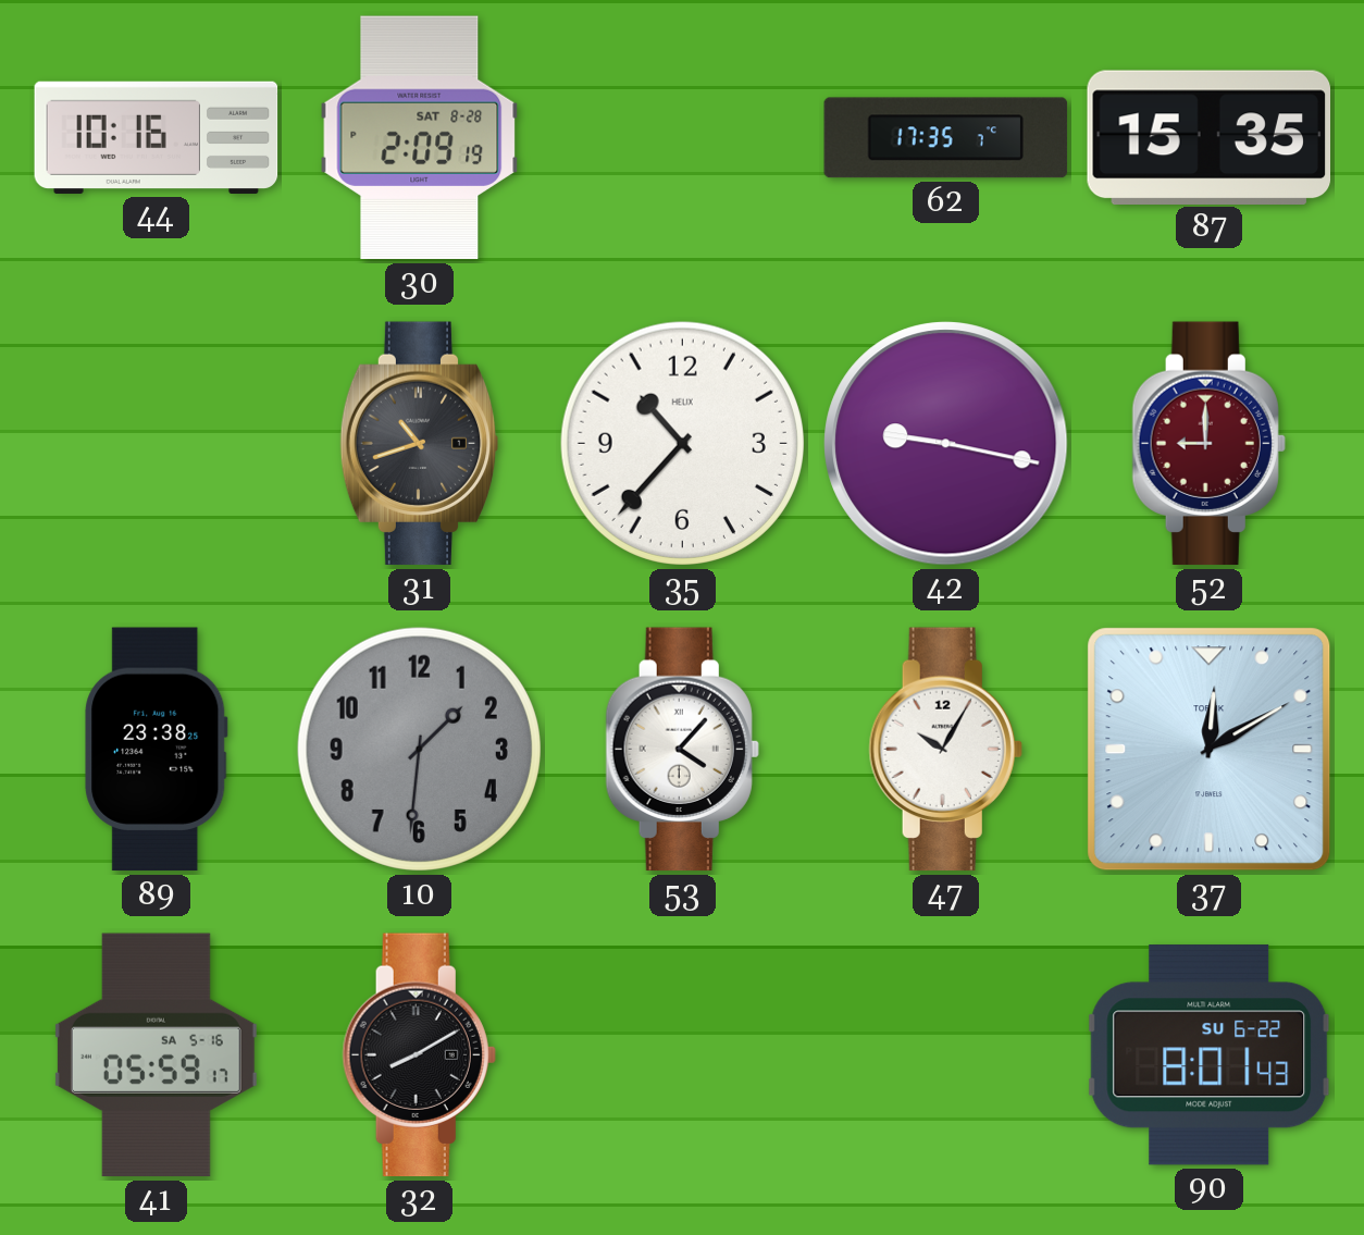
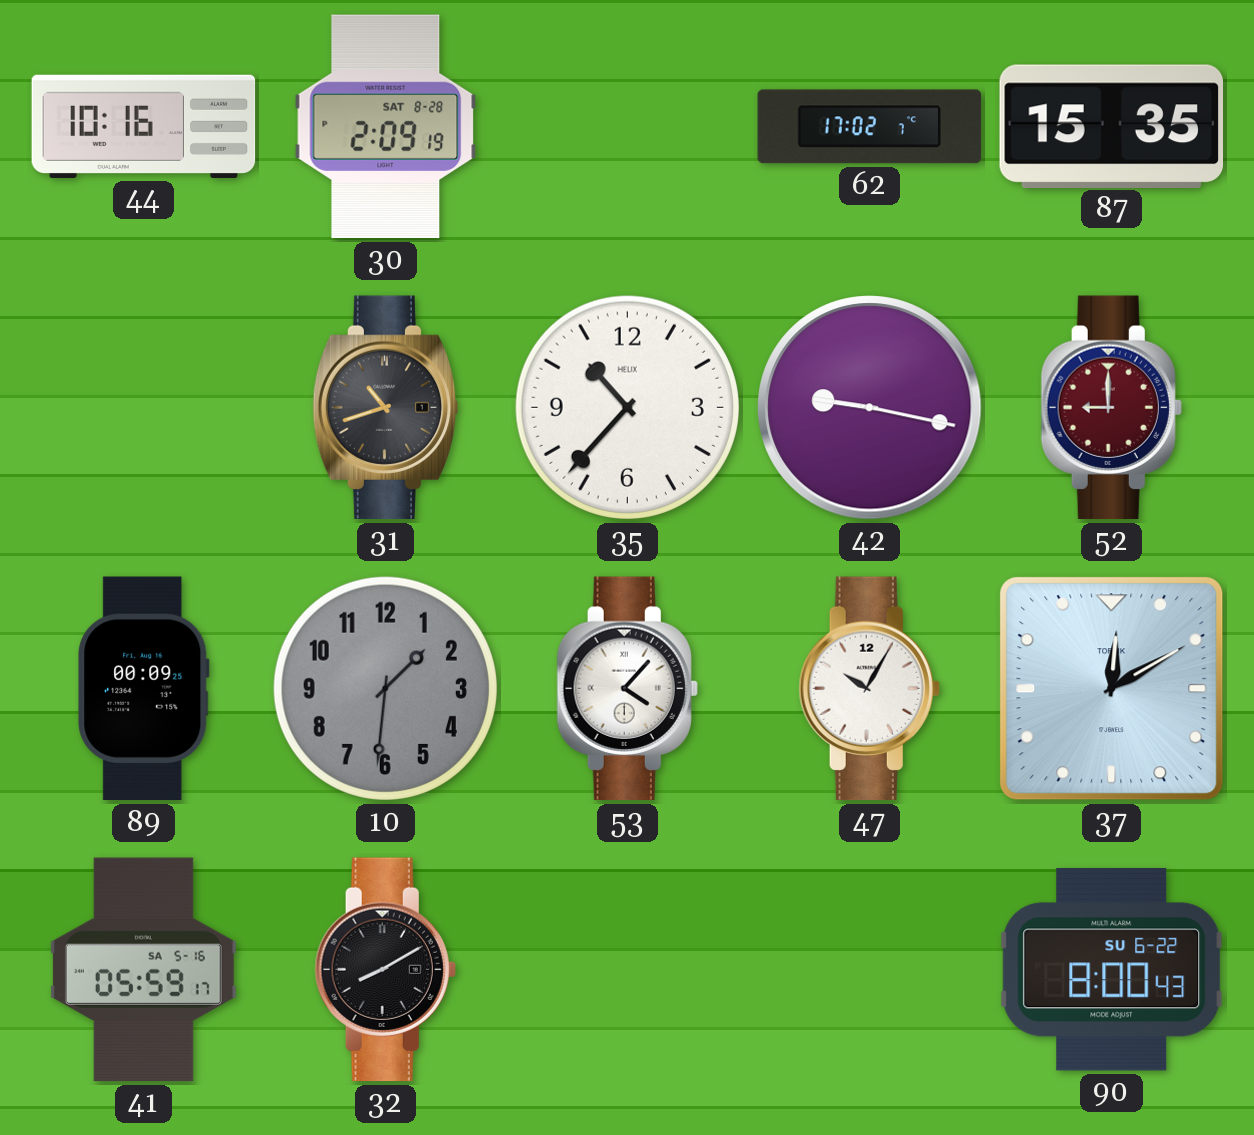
62: 17:35 -> 17:02 (870, 127)
89: 23:38 -> 00:09 (144, 689)
90: 8:01 -> 8:00 (1112, 970)
